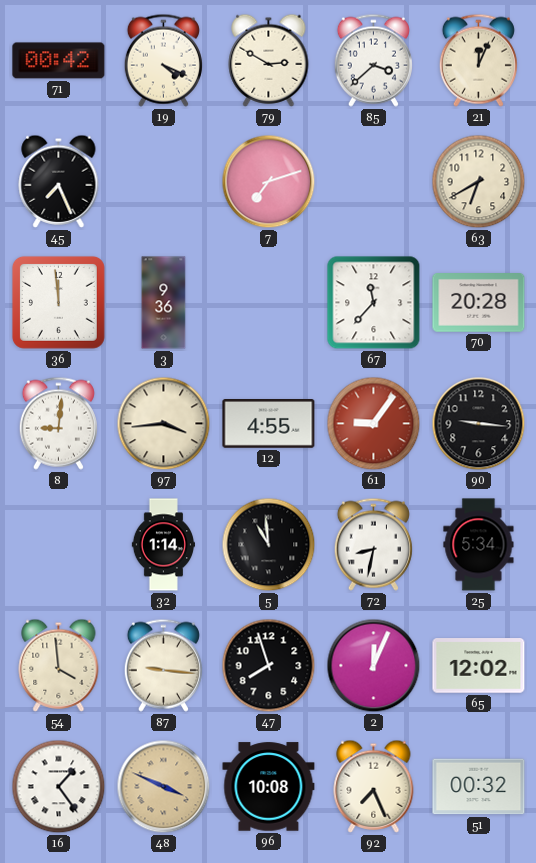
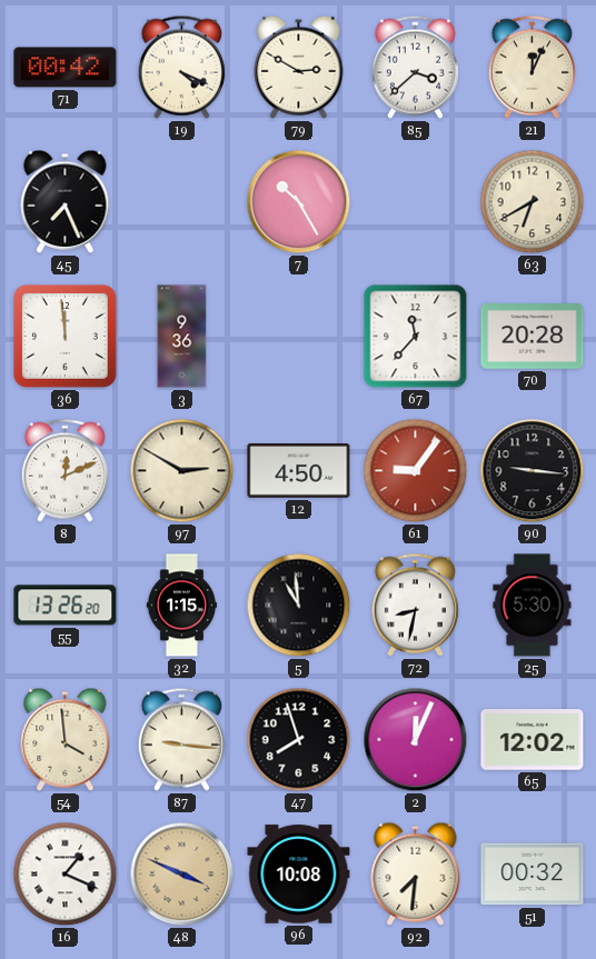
7: 7:12 -> 10:25 (299, 202)
8: 9:01 -> 12:11 (64, 470)
97: 3:44 -> 2:50 (182, 471)
12: 4:55 -> 4:50 (299, 471)
55: none -> 13:26 (66, 606)
32: 1:14 -> 1:15 (181, 606)
25: 5:34 -> 5:30 (533, 606)
16: 1:24 -> 1:19 (66, 875)
92: 7:26 -> 7:31 (416, 873)
